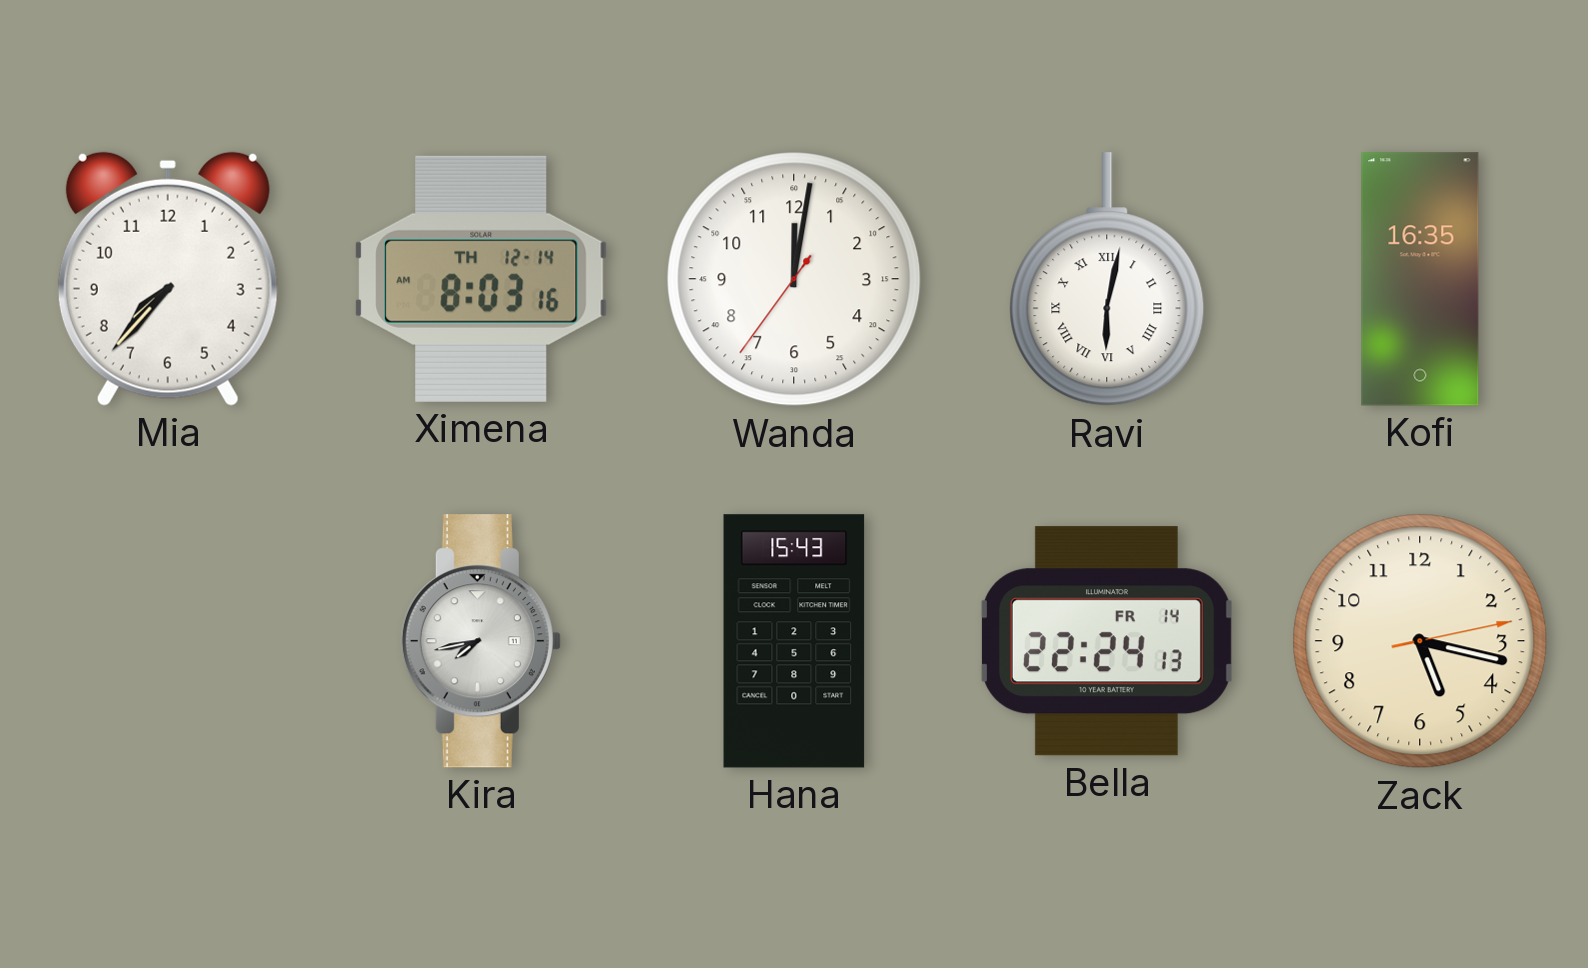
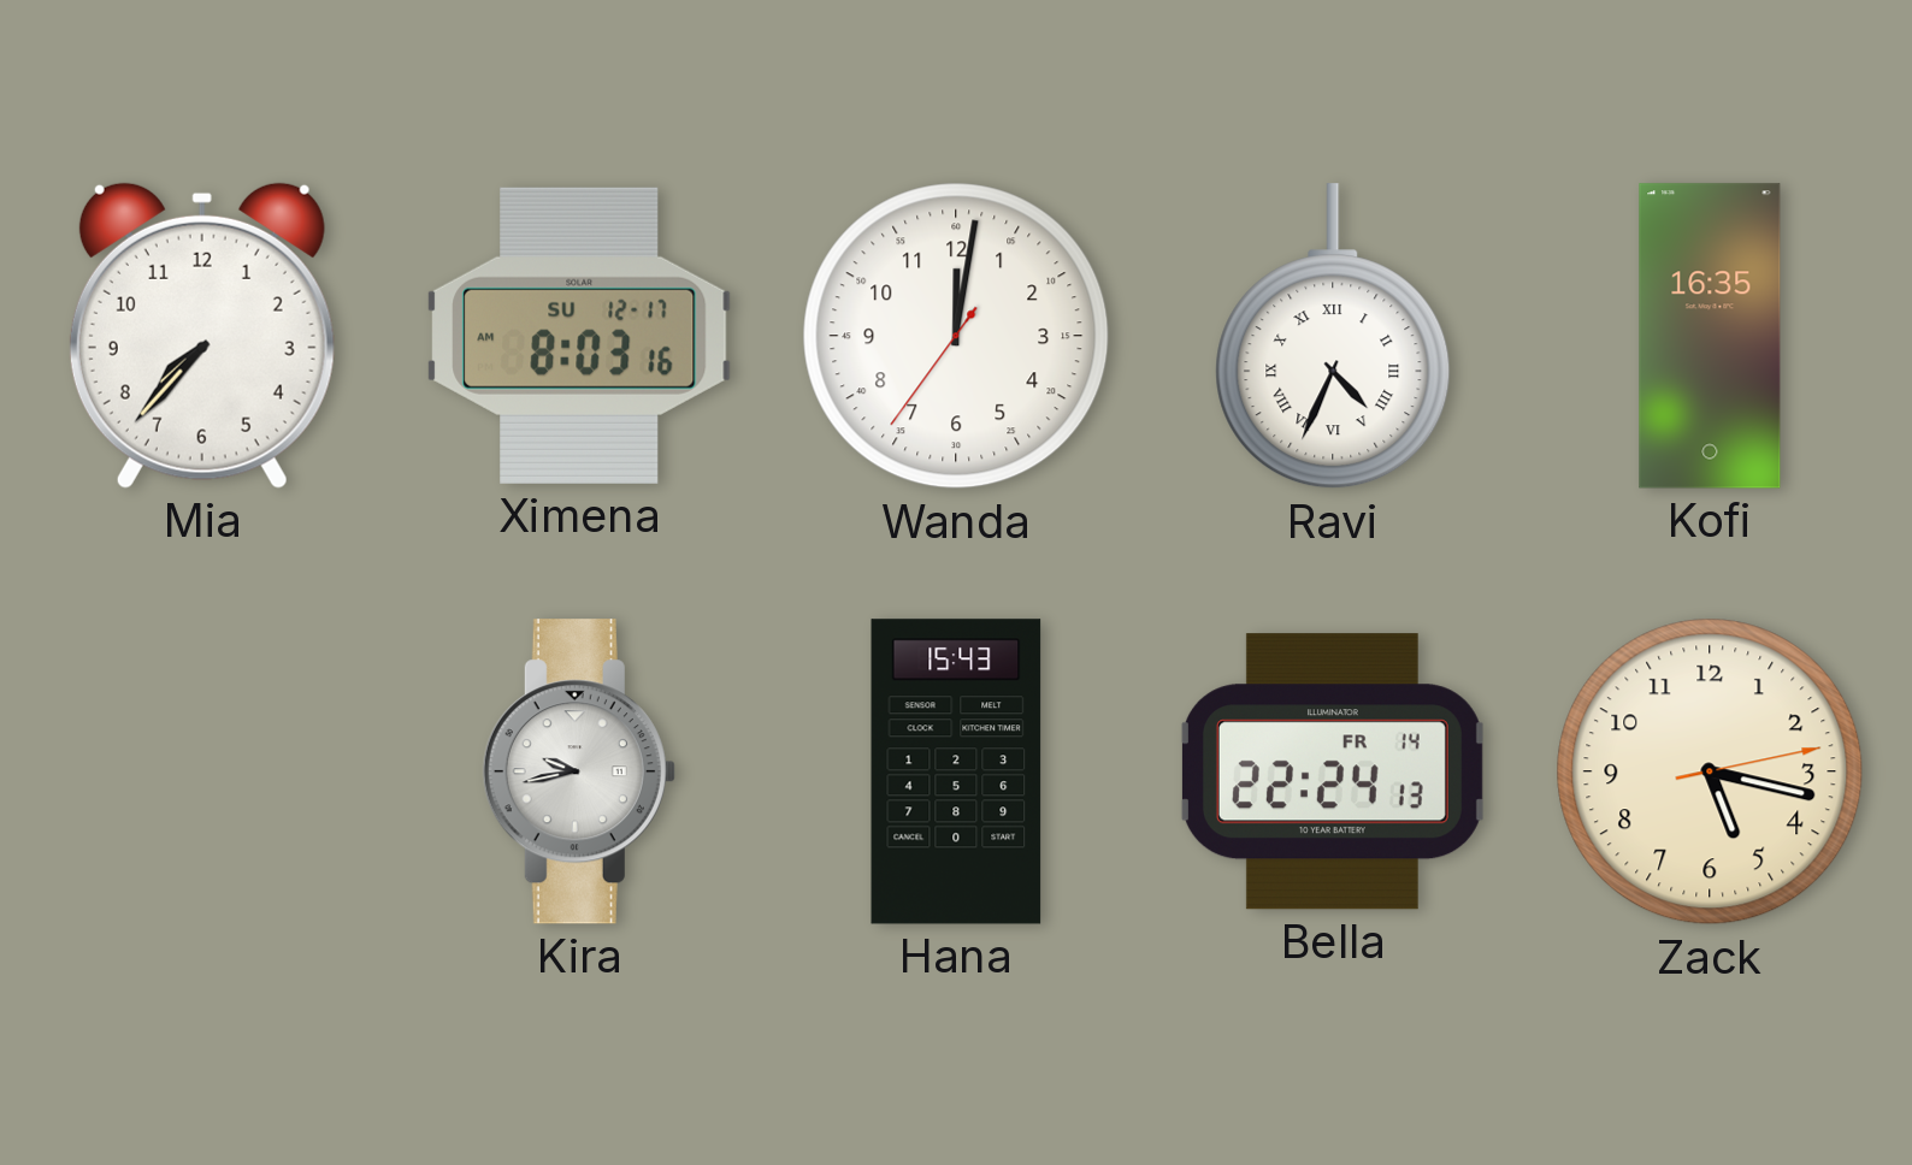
Ximena date: TH 12-14 -> SU 12-17 (579, 336)
Ravi: 6:02 -> 4:34 (1333, 337)
Kira: 7:43 -> 9:43 (579, 771)
